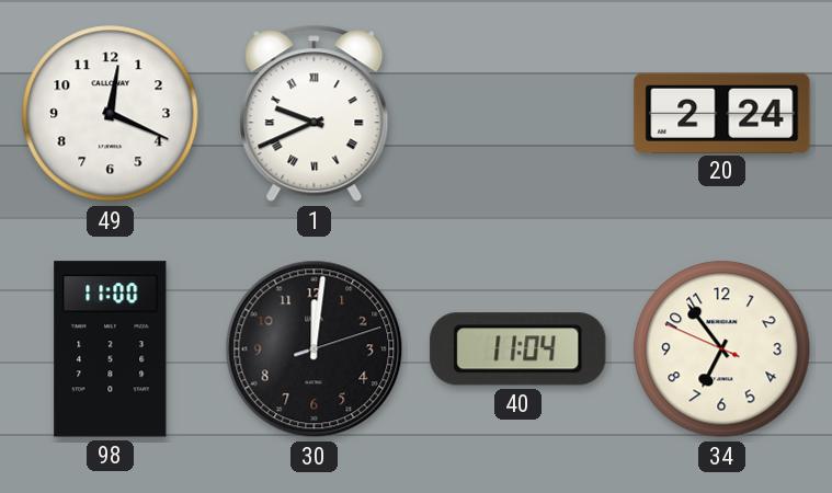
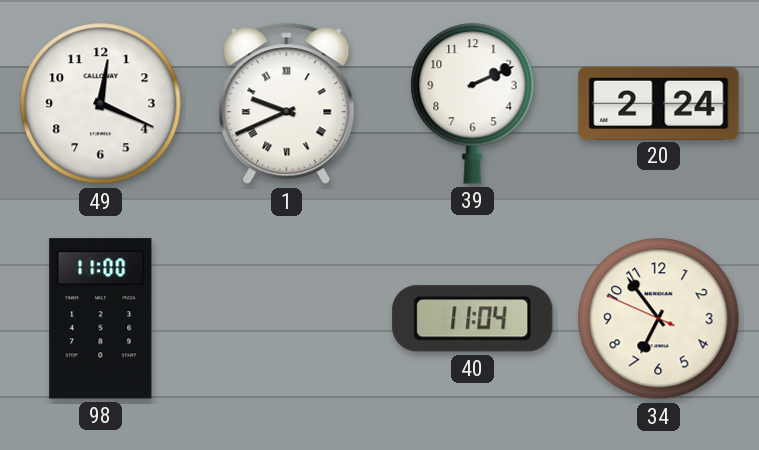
39: none -> 2:11 (473, 103)
30: 12:01 -> none (315, 349)
